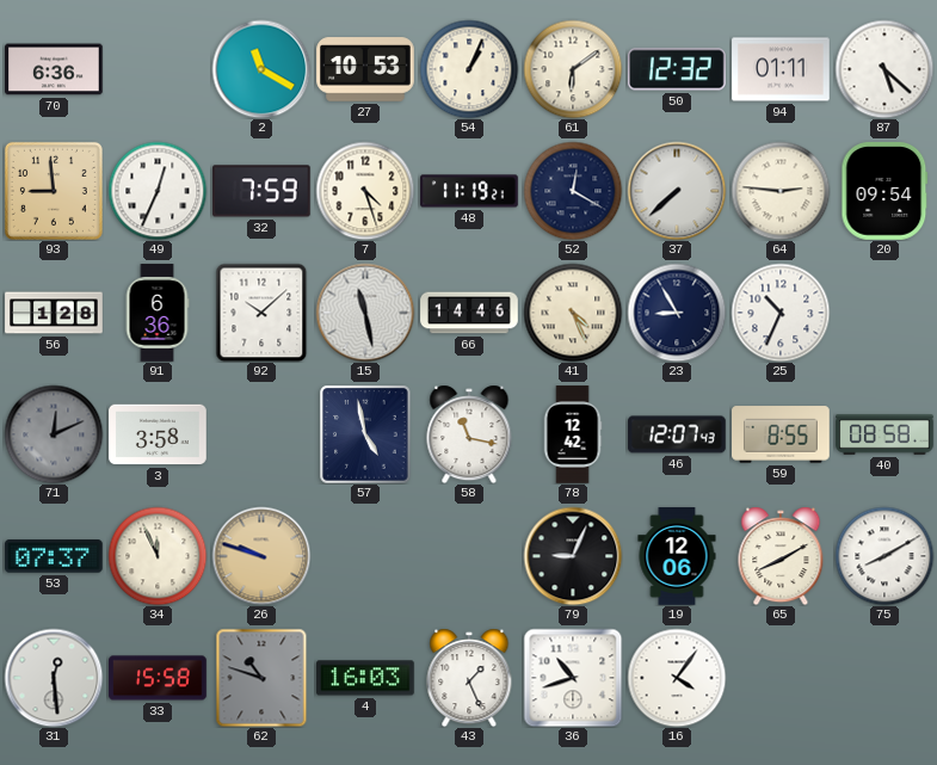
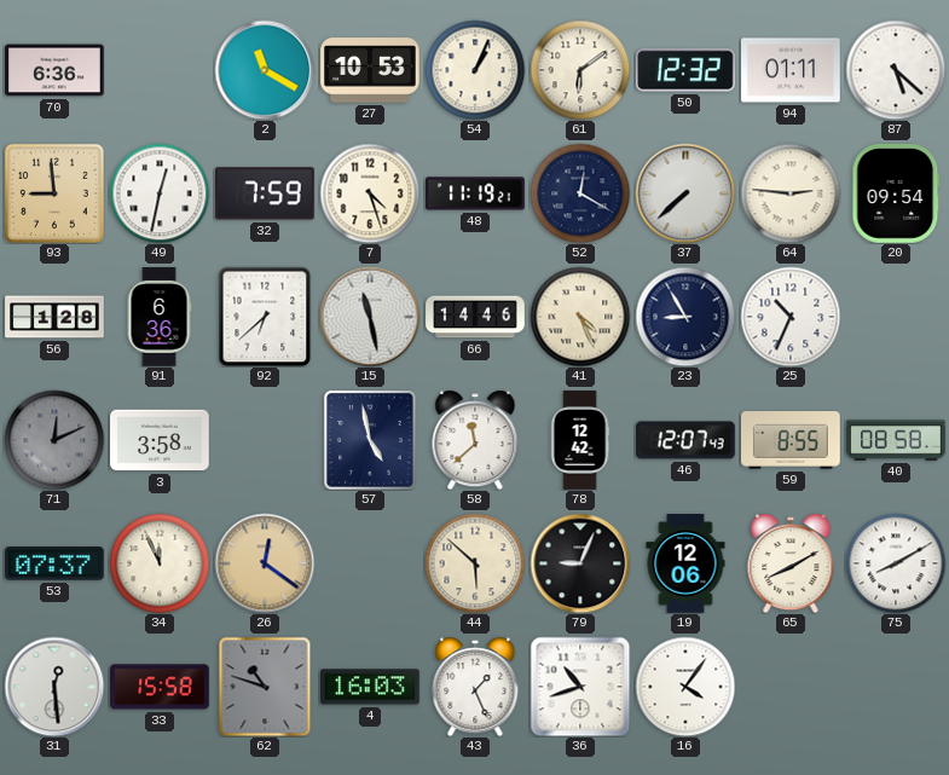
49: 12:34 -> 12:32 (160, 193)
92: 10:08 -> 6:38 (265, 317)
58: 11:17 -> 11:38 (475, 440)
26: 9:48 -> 12:21 (265, 563)
44: none -> 5:52 (475, 563)
